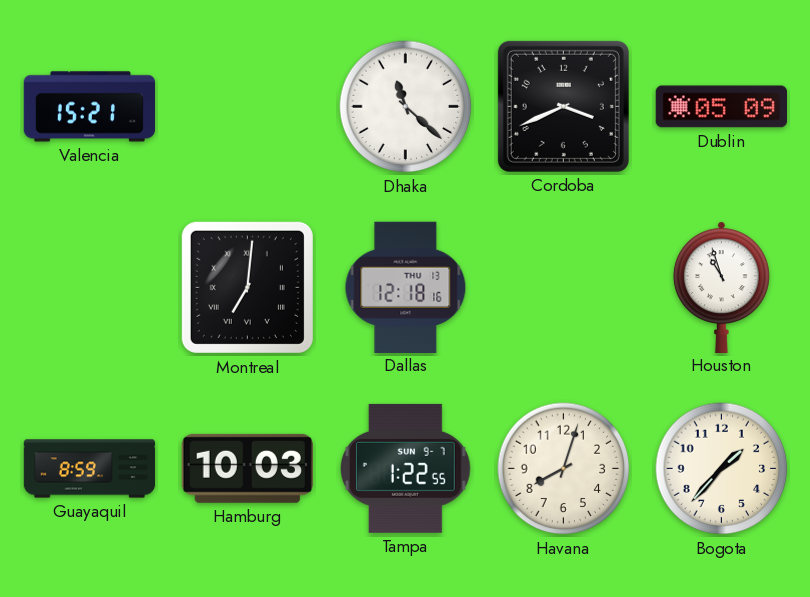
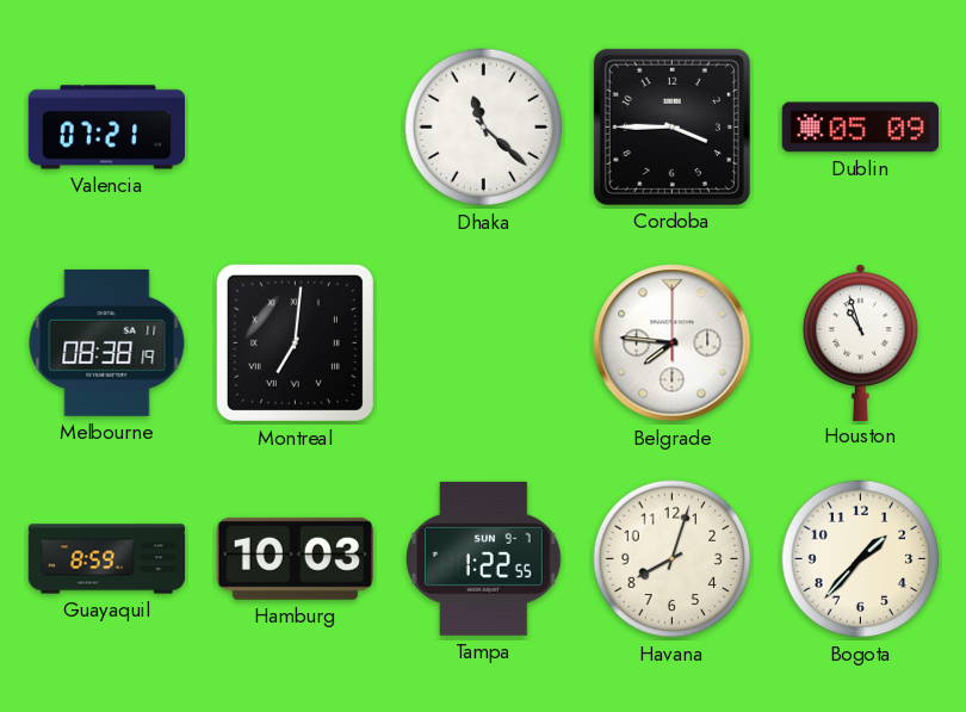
Valencia: 15:21 -> 07:21 (107, 128)
Cordoba: 3:41 -> 3:45 (671, 126)
Melbourne: none -> 08:38 (107, 342)
Dallas: 12:18 -> none (406, 287)
Belgrade: none -> 7:46 (673, 343)
